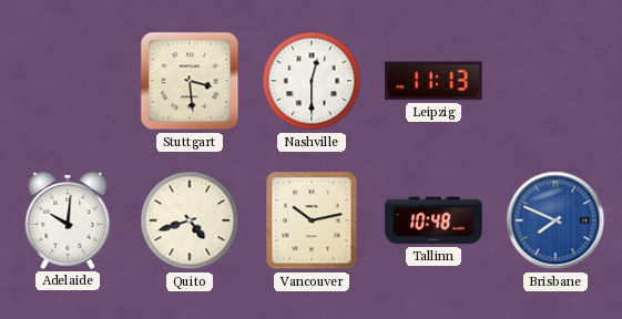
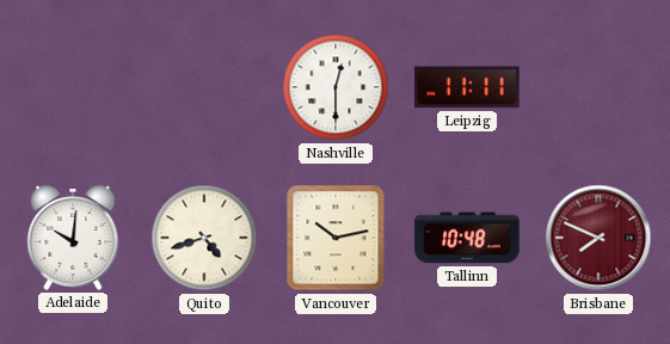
Stuttgart: 3:29 -> none (190, 81)
Leipzig: 11:13 -> 11:11 (467, 87)
Brisbane dial: blue -> burgundy (598, 238)
